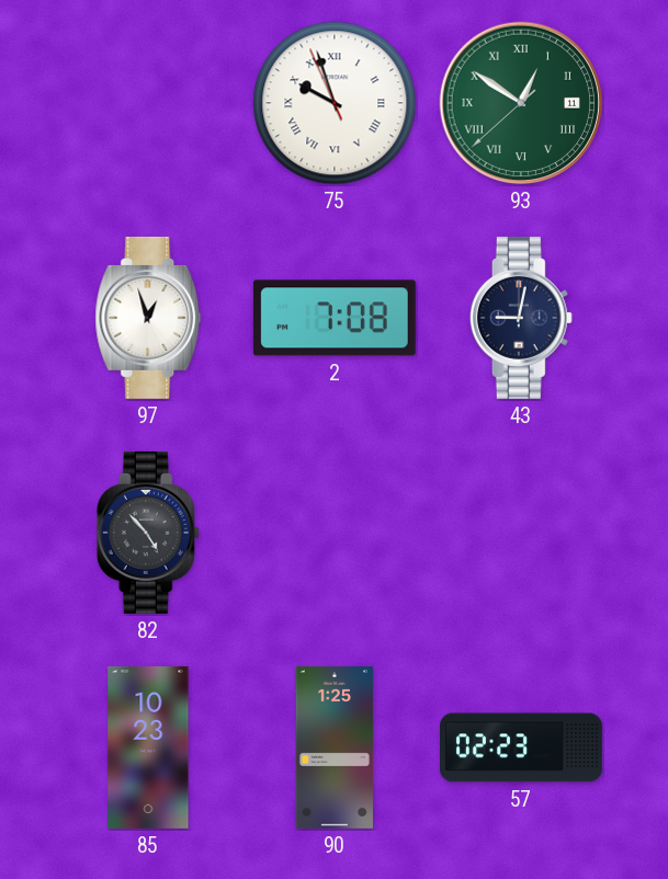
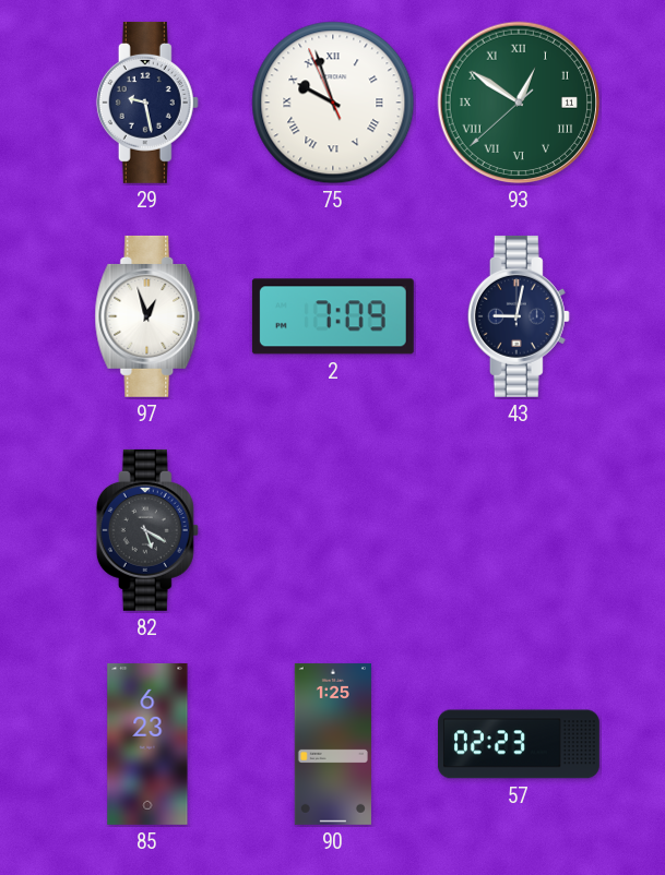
29: none -> 9:28 (147, 103)
2: 7:08 -> 7:09 (333, 316)
82: 4:53 -> 5:20 (147, 530)
85: 10:23 -> 6:23 (147, 744)
